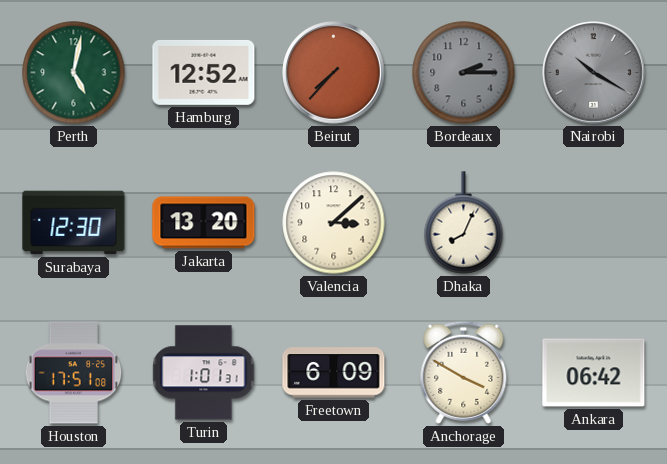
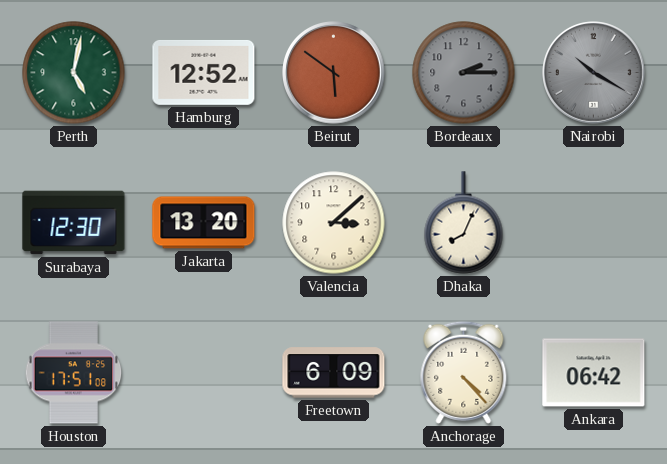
Beirut: 7:37 -> 5:51 (334, 73)
Turin: 1:01 -> none (204, 373)
Anchorage: 3:50 -> 4:23 (464, 372)
